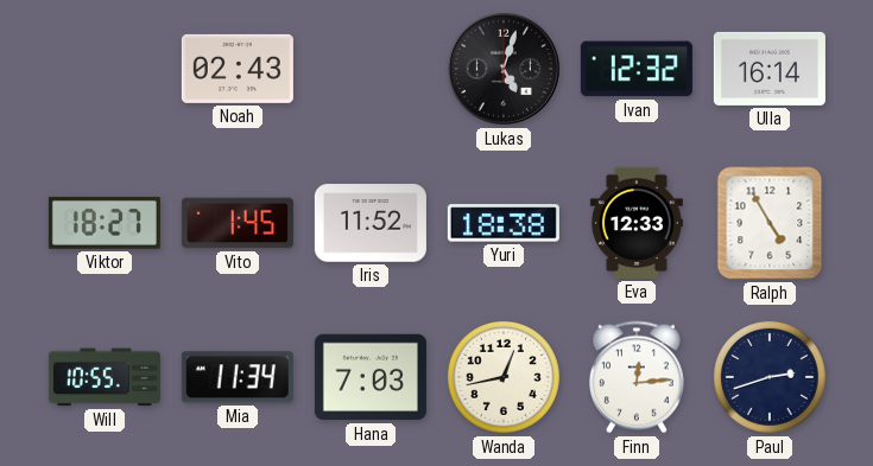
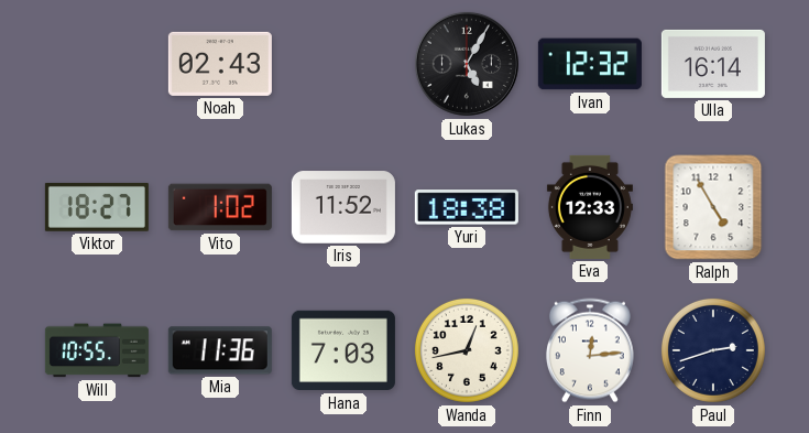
Lukas: 5:03 -> 5:05 (467, 64)
Vito: 1:45 -> 1:02 (220, 207)
Mia: 11:34 -> 11:36 (220, 350)
